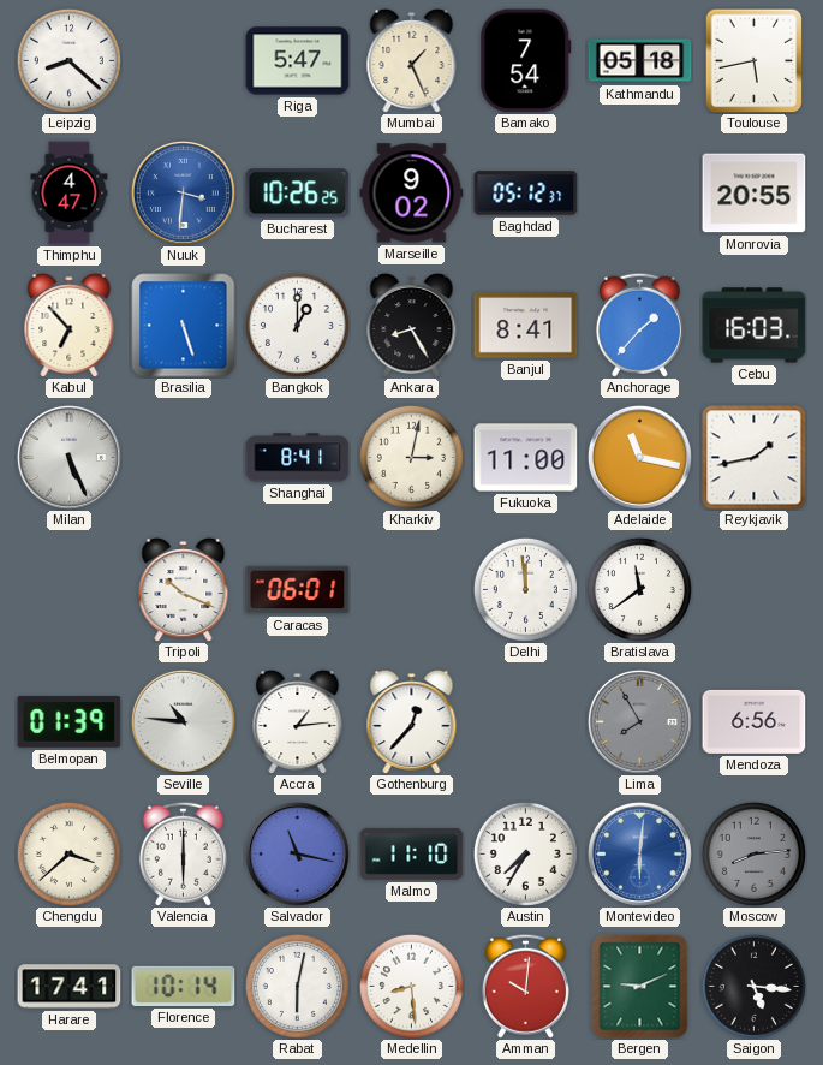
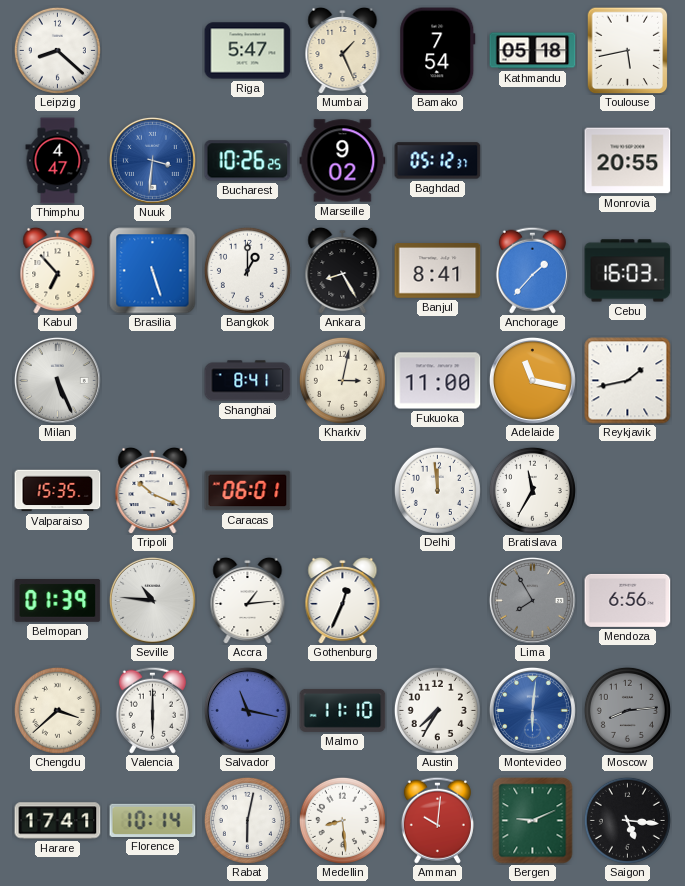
Valparaiso: none -> 15:35 (58, 491)
Bratislava: 11:39 -> 11:35 (532, 490)
Gothenburg: 12:37 -> 12:34 (343, 600)
